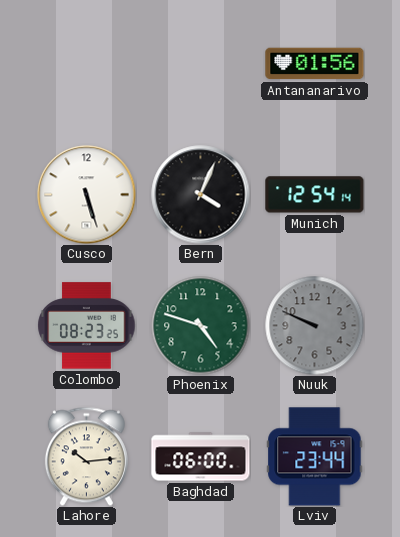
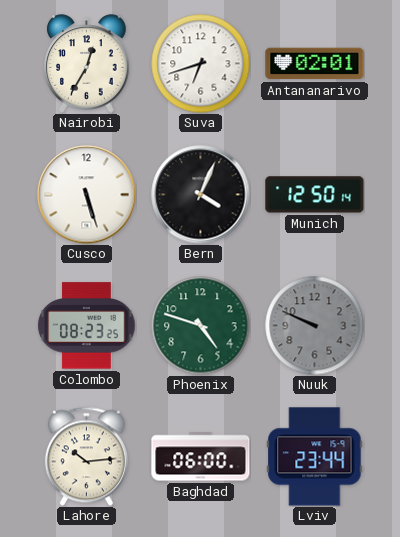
Nairobi: none -> 12:35 (87, 64)
Suva: none -> 6:42 (201, 64)
Antananarivo: 01:56 -> 02:01 (315, 64)
Munich: 12:54 -> 12:50 (315, 195)
